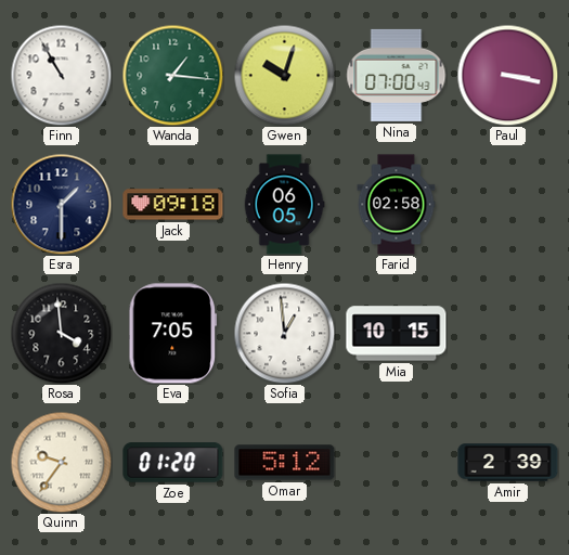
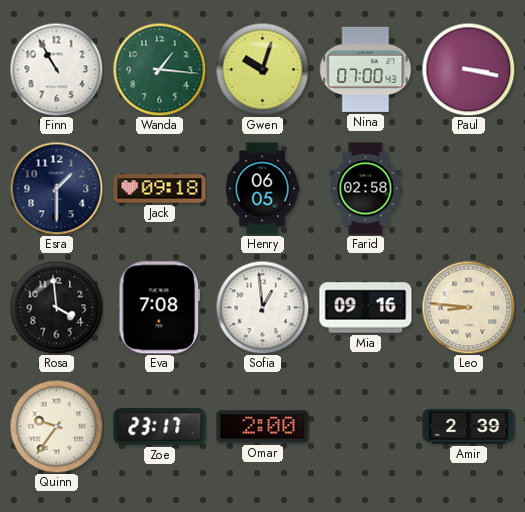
Eva: 7:05 -> 7:08 (160, 308)
Mia: 10:15 -> 09:16 (366, 308)
Leo: none -> 8:46 (468, 307)
Zoe: 01:20 -> 23:17 (160, 427)
Omar: 5:12 -> 2:00 (263, 427)
